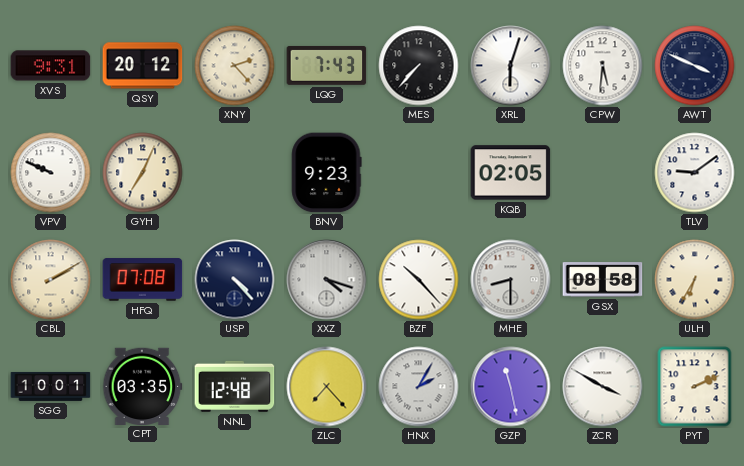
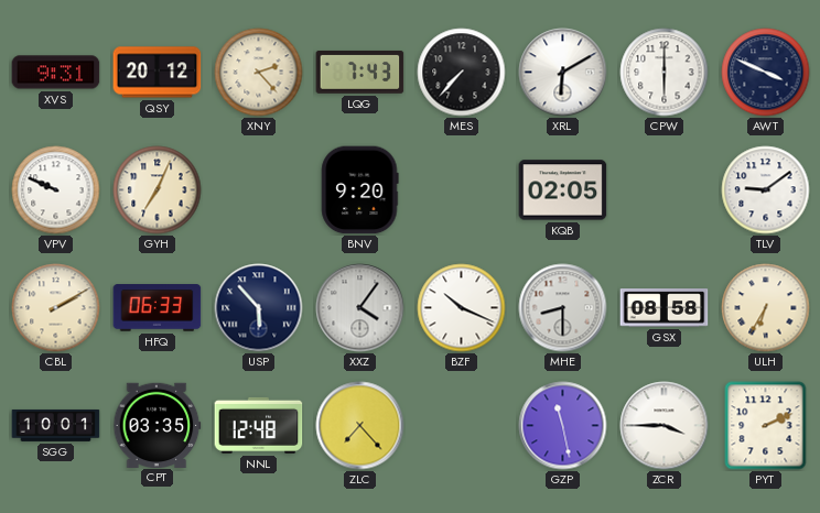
XRL: 6:03 -> 6:10 (563, 73)
CPW: 5:31 -> 6:00 (665, 73)
BNV: 9:23 -> 9:20 (360, 190)
HFQ: 07:08 -> 06:33 (158, 308)
USP: 4:23 -> 5:53 (259, 308)
XXZ: 4:18 -> 4:06 (360, 308)
BZF: 10:23 -> 10:19 (462, 308)
HNX: 2:05 -> none (419, 387)
ZCR: 3:50 -> 3:45 (665, 426)
